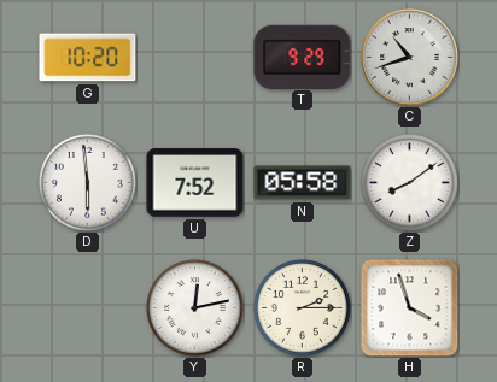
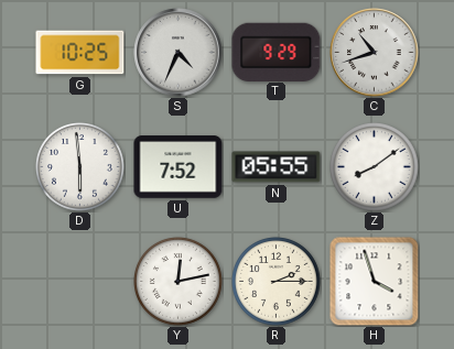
G: 10:20 -> 10:25 (80, 53)
S: none -> 4:34 (179, 53)
N: 05:58 -> 05:55 (277, 167)
